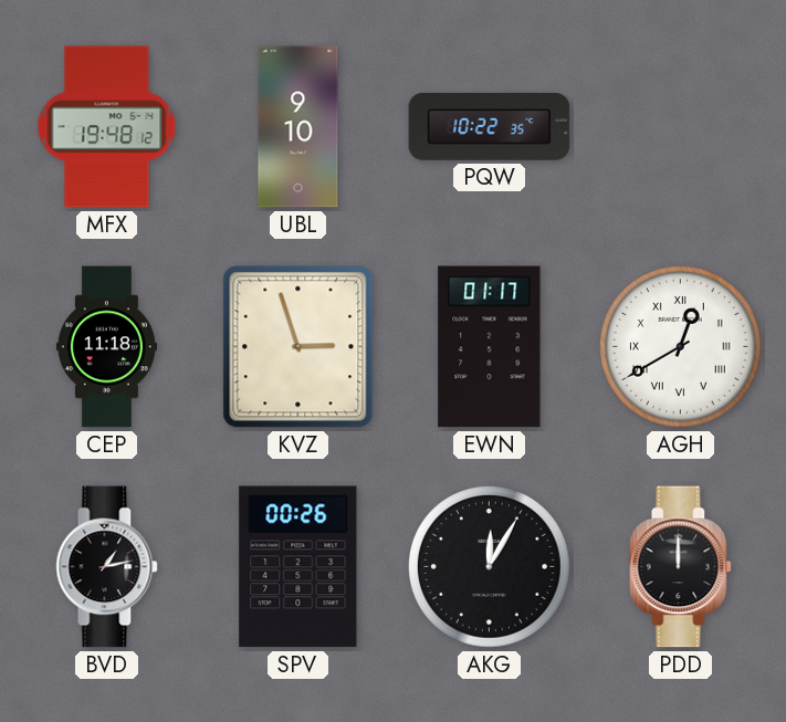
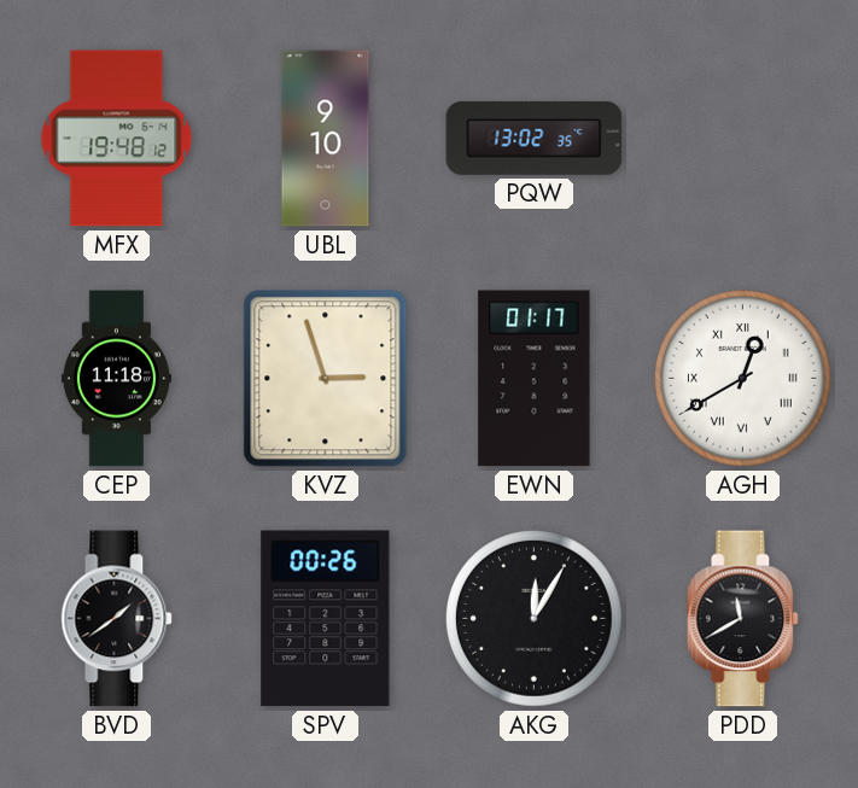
PQW: 10:22 -> 13:02 (535, 138)
BVD: 1:13 -> 1:39 (117, 619)
PDD: 12:00 -> 11:40 (743, 619)
